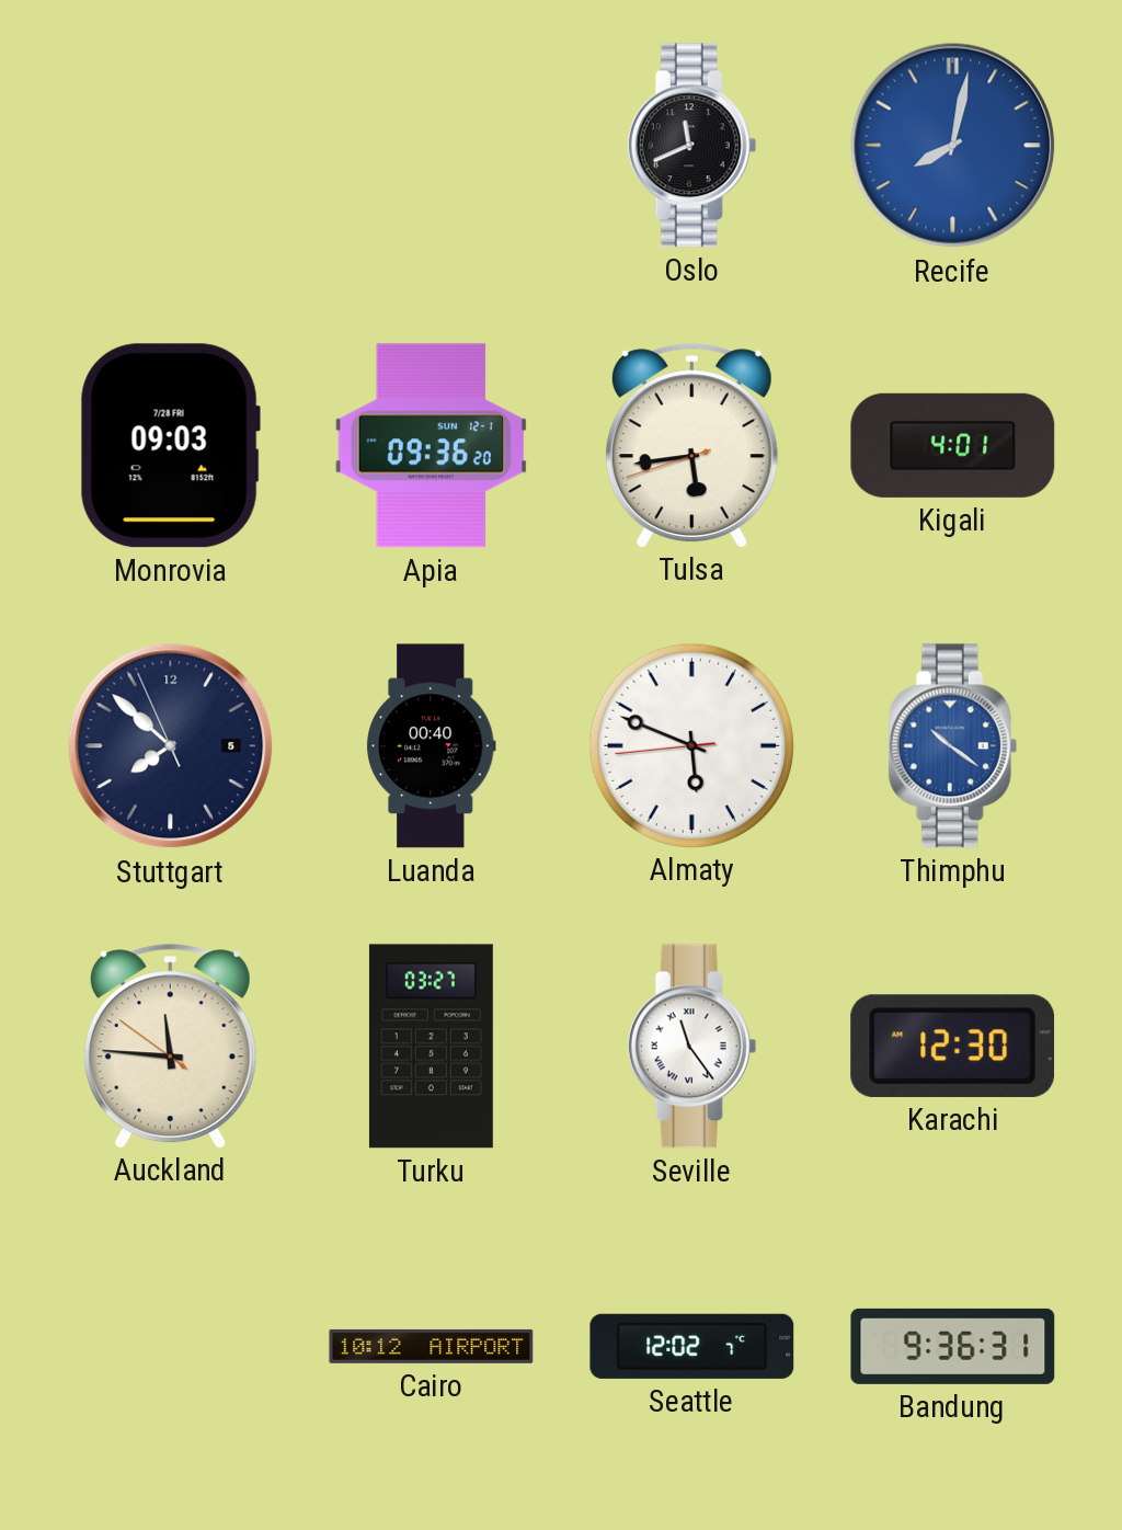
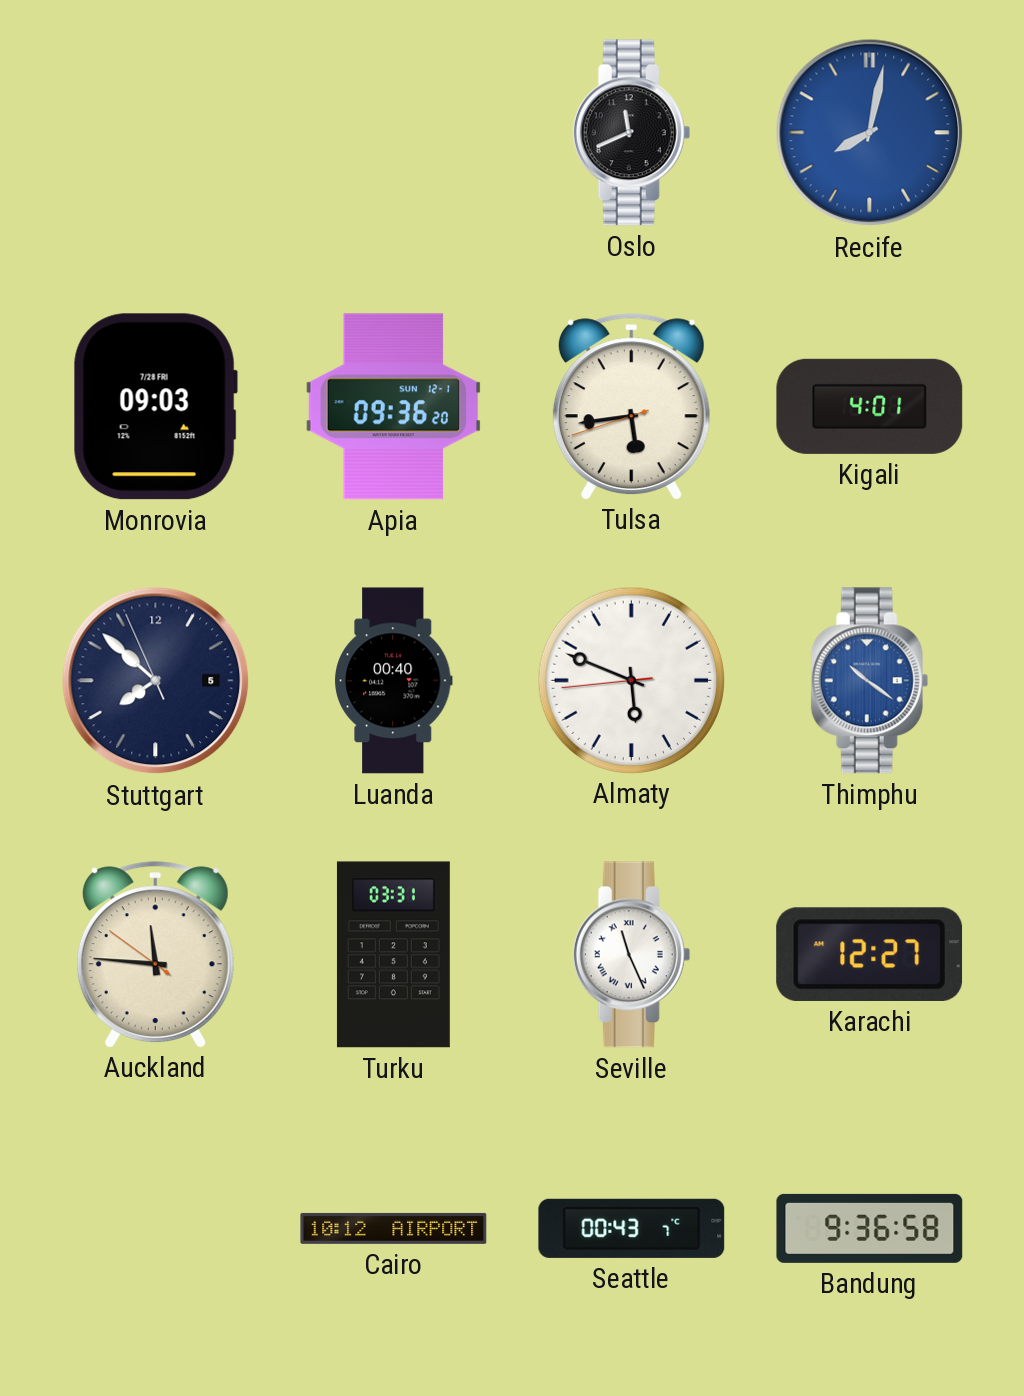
Turku: 03:27 -> 03:31 (393, 955)
Seville: 11:24 -> 11:26 (632, 955)
Karachi: 12:30 -> 12:27 (870, 954)
Seattle: 12:02 -> 00:43 (632, 1228)
Bandung: 9:36:31 -> 9:36:58 (870, 1228)
